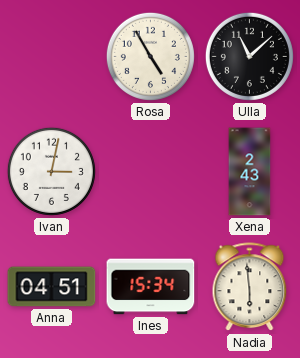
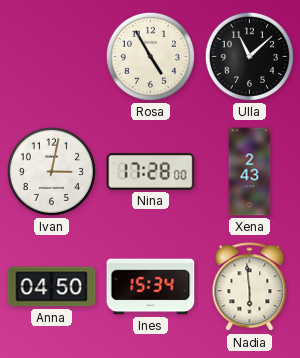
Nina: none -> 17:28 (151, 172)
Anna: 04:51 -> 04:50 (52, 287)
